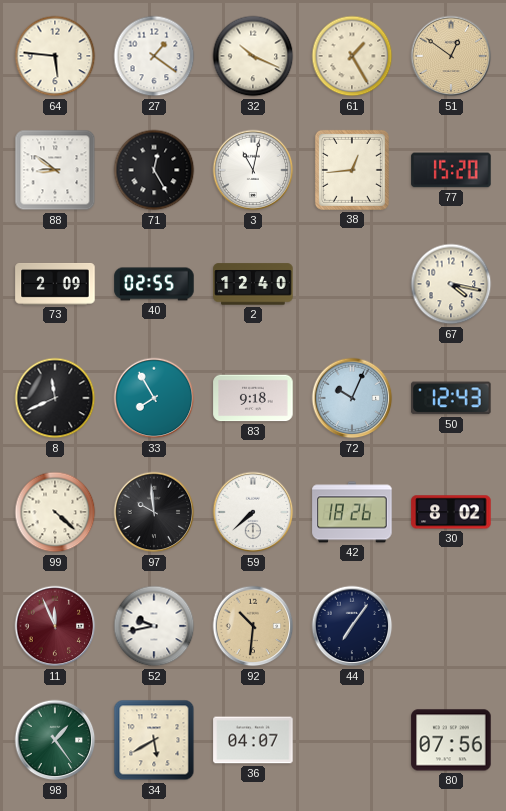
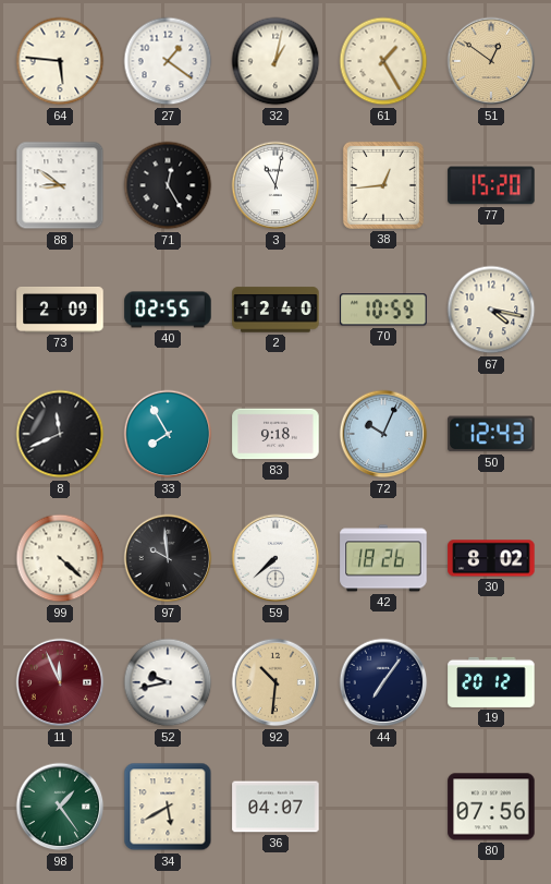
32: 10:19 -> 1:02 (275, 61)
70: none -> 10:59 (383, 310)
19: none -> 20:12 (491, 682)
